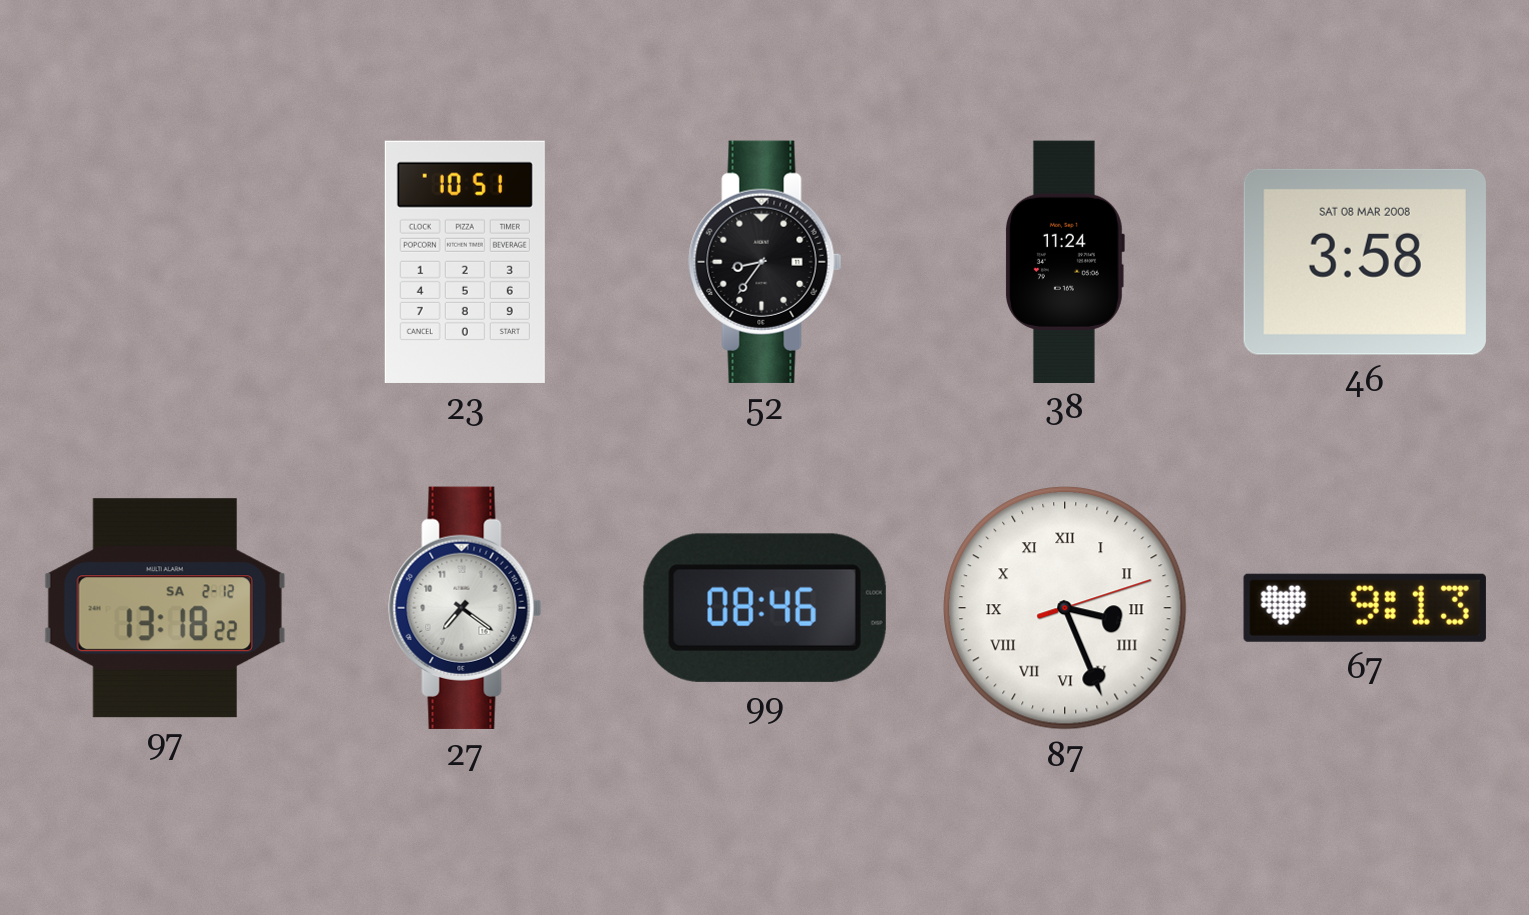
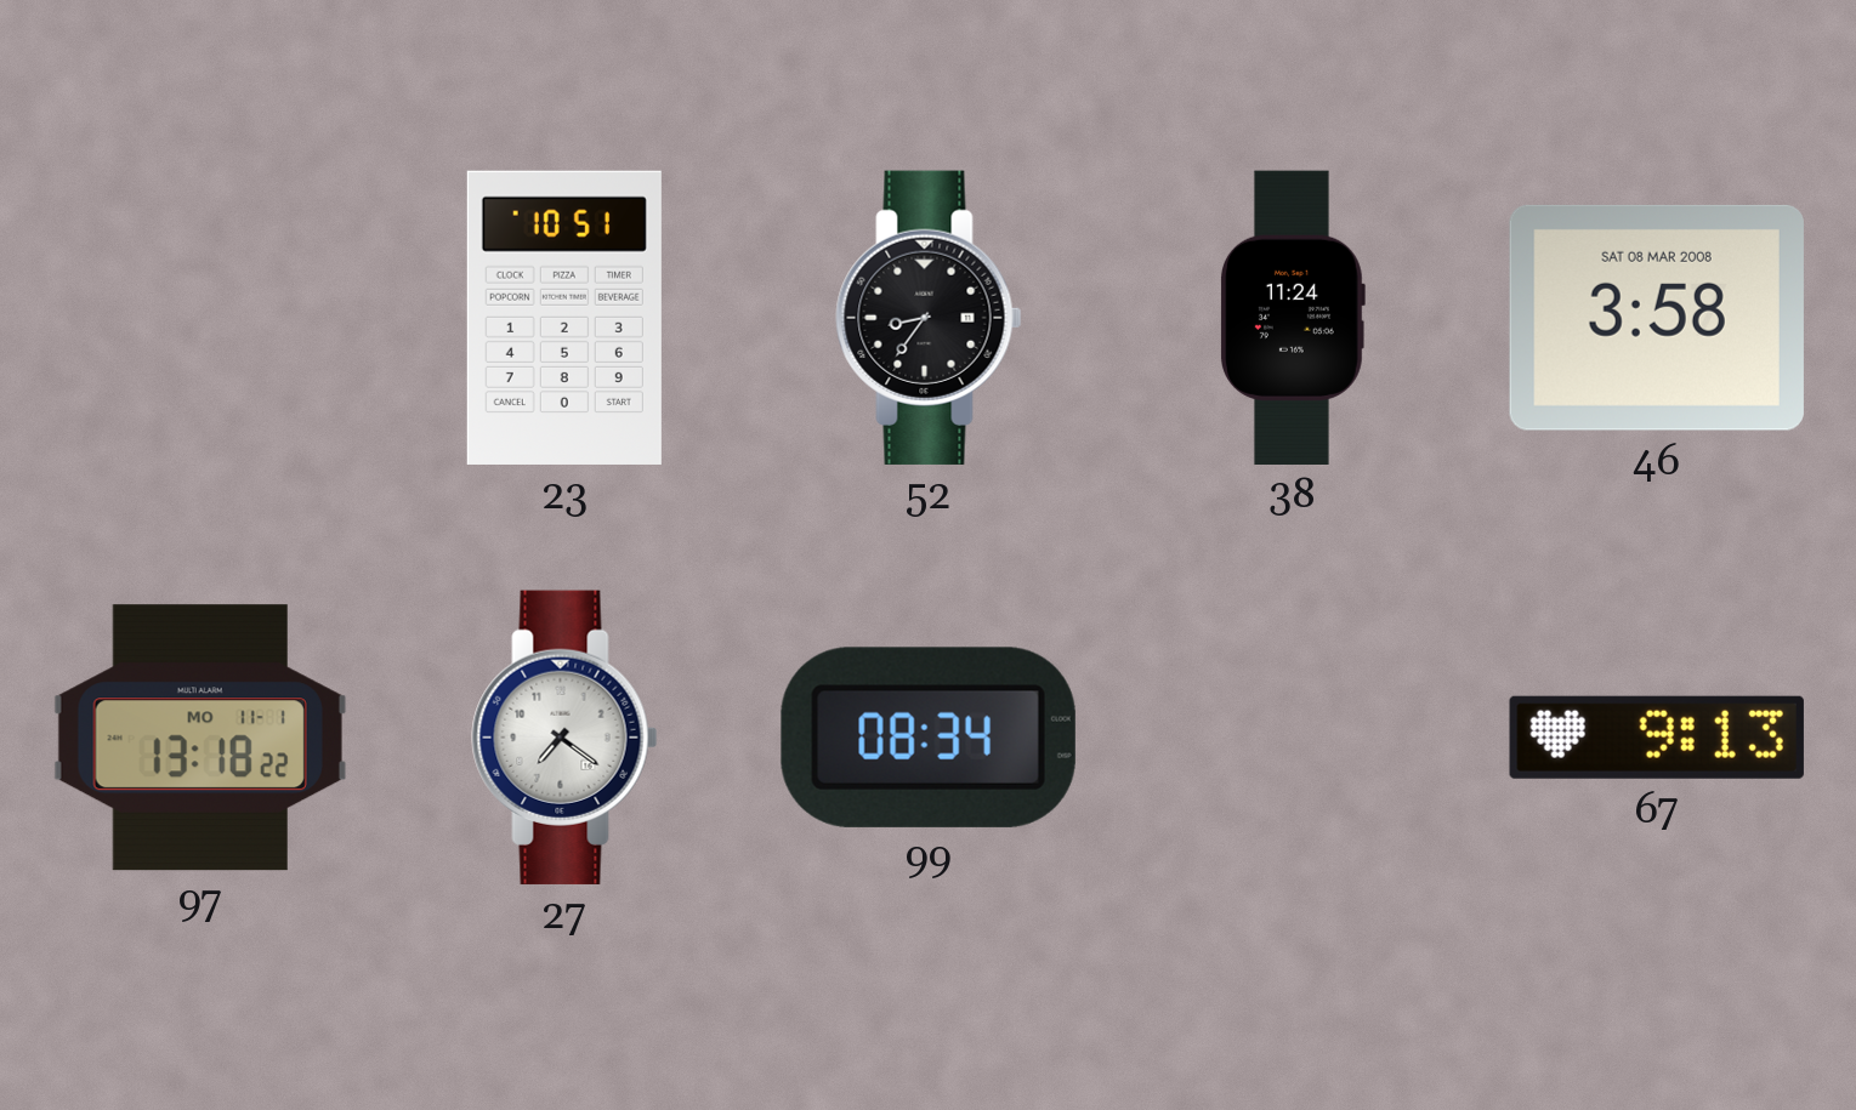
97 date: SA 2-12 -> MO 11-1 (200, 738)
99: 08:46 -> 08:34 (929, 738)
87: 3:26 -> none (1065, 608)
